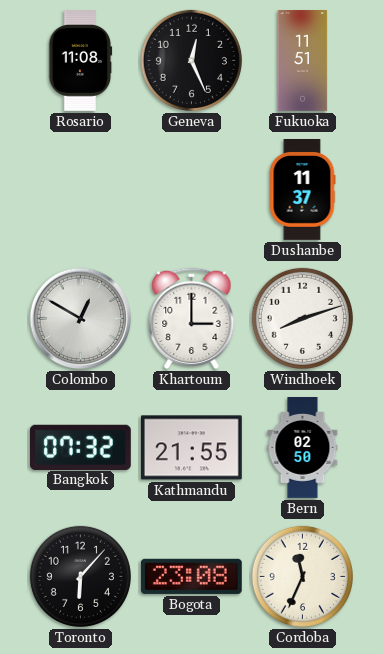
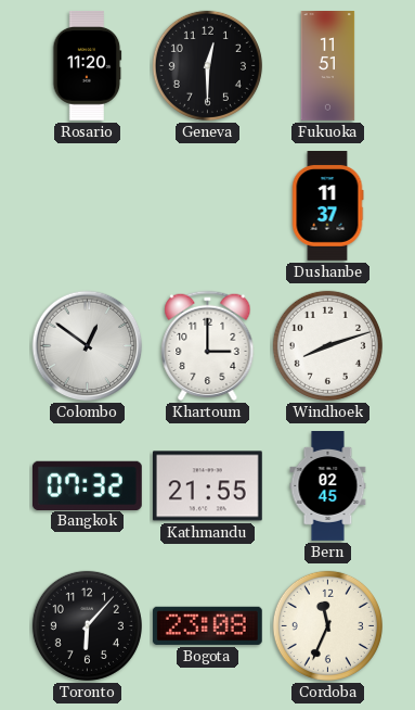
Rosario: 11:08 -> 11:20 (88, 66)
Geneva: 12:26 -> 12:30 (207, 65)
Colombo: 12:50 -> 12:51 (88, 346)
Bern: 02:50 -> 02:45 (328, 486)
